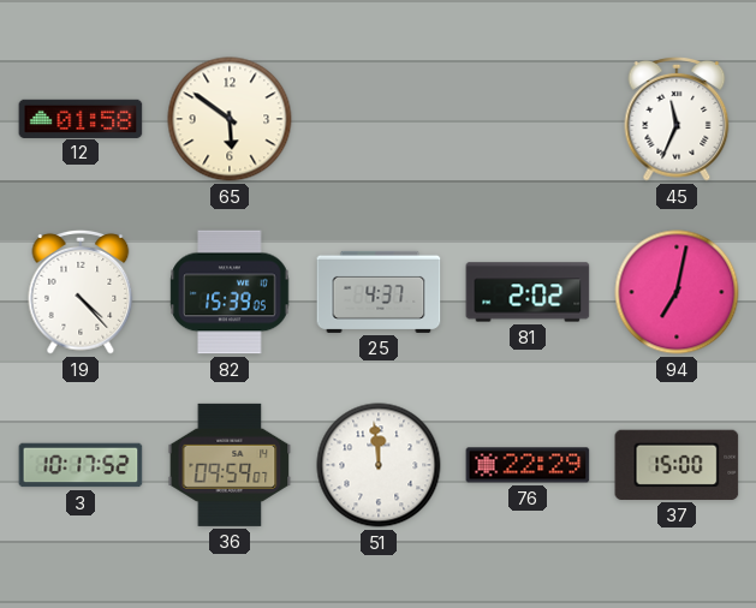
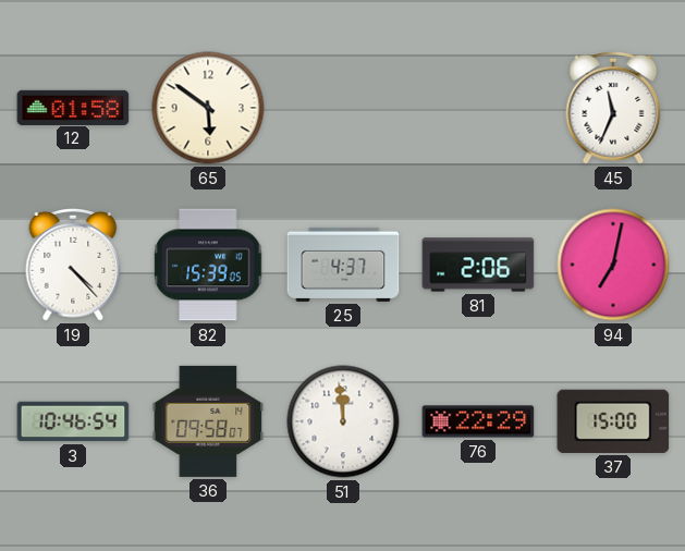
81: 2:02 -> 2:06 (478, 265)
3: 10:17 -> 10:46 (73, 421)
36: 09:59 -> 09:58 (208, 421)
